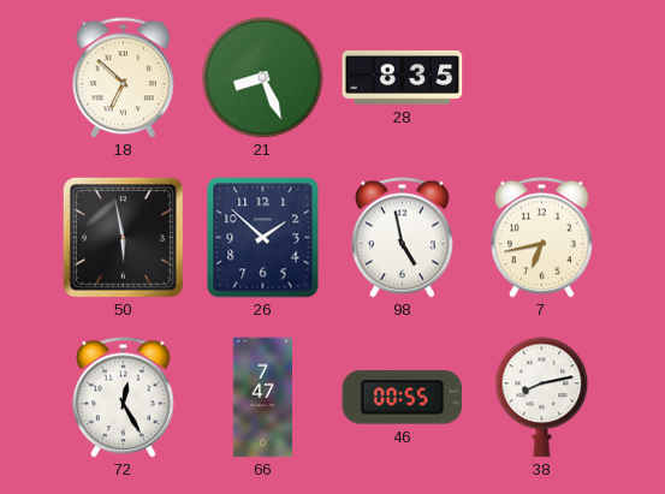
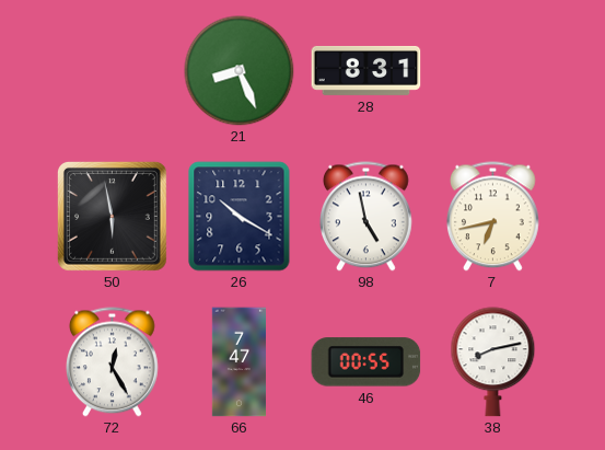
18: 6:52 -> none (123, 78)
28: 8:35 -> 8:31 (367, 70)
26: 1:52 -> 10:20 (240, 217)
